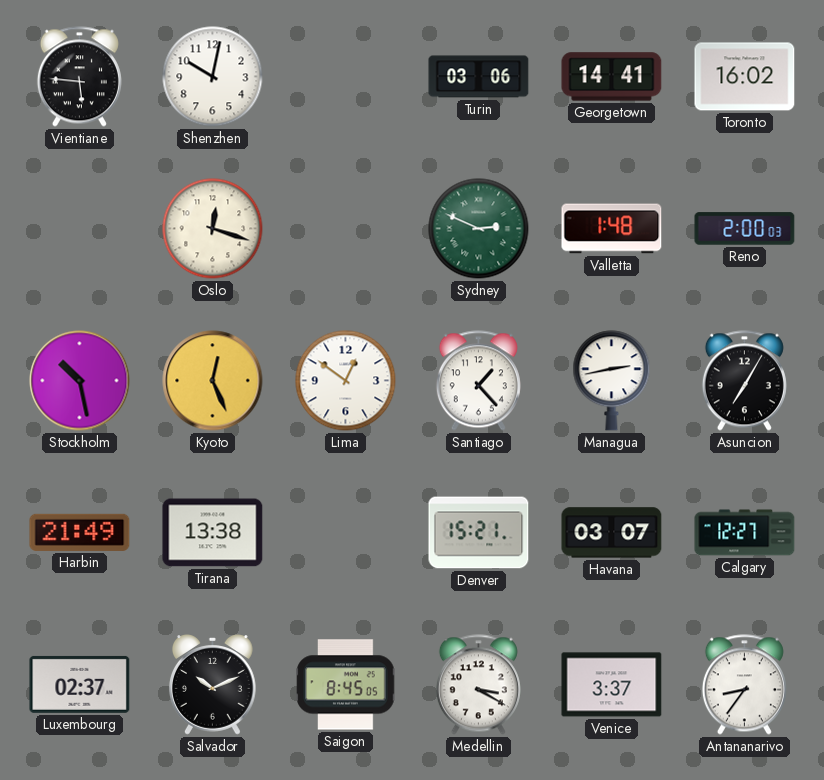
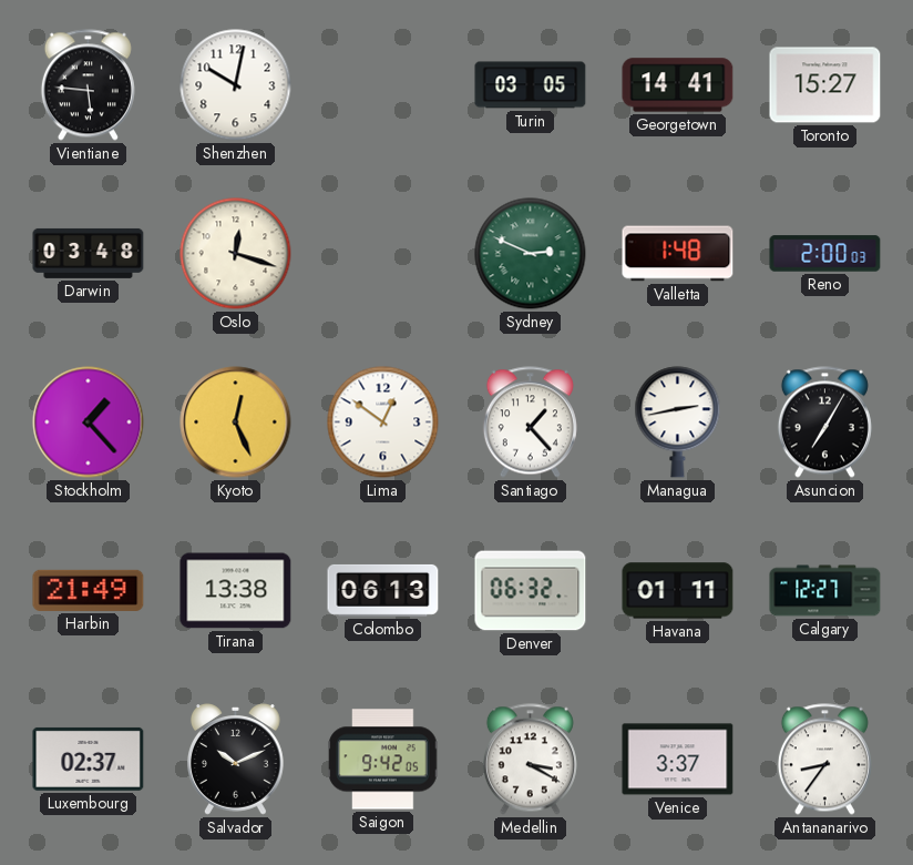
Turin: 03:06 -> 03:05 (531, 85)
Toronto: 16:02 -> 15:27 (825, 85)
Darwin: none -> 03:48 (89, 253)
Stockholm: 10:28 -> 1:23 (89, 423)
Colombo: none -> 06:13 (383, 590)
Denver: 15:21 -> 06:32 (531, 591)
Havana: 03:07 -> 01:11 (678, 591)
Saigon: 8:45 -> 9:42 (383, 760)
